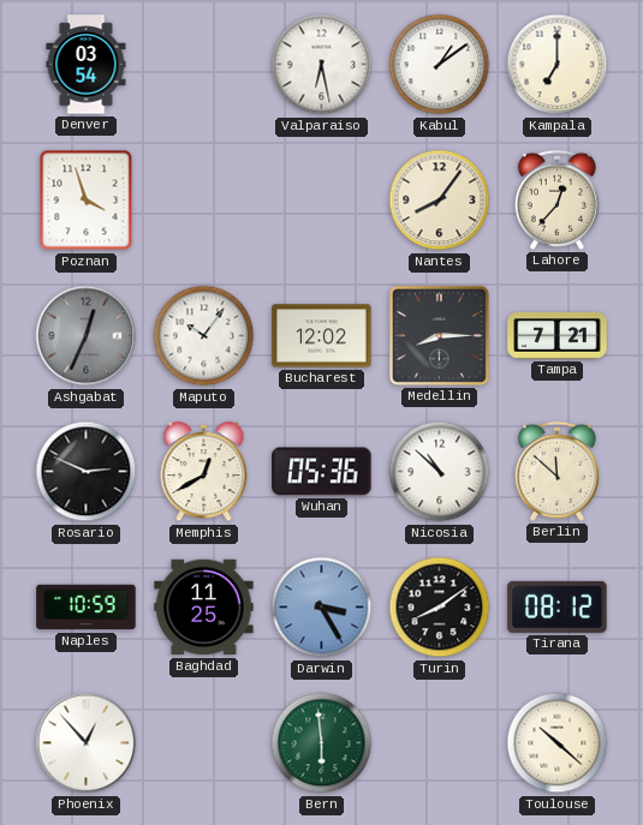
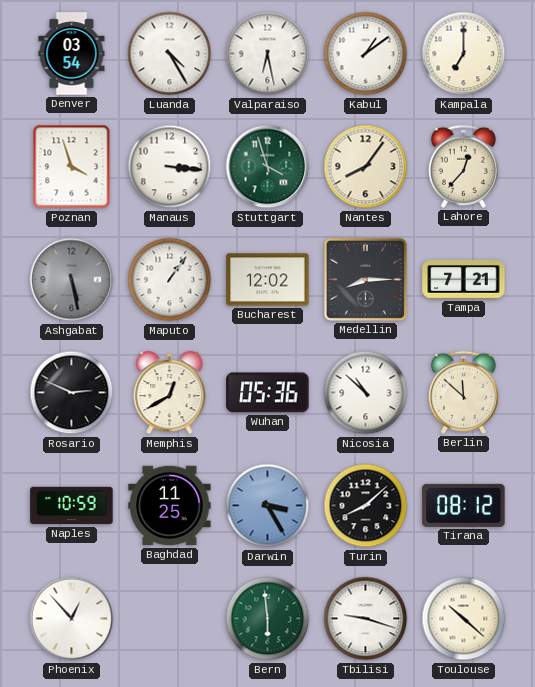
Luanda: none -> 4:25 (170, 54)
Manaus: none -> 3:16 (170, 167)
Stuttgart: none -> 3:57 (268, 167)
Ashgabat: 12:34 -> 5:28 (72, 280)
Maputo: 10:06 -> 1:06 (170, 280)
Turin: 8:09 -> 8:08 (366, 506)
Tbilisi: none -> 9:18 (366, 619)
